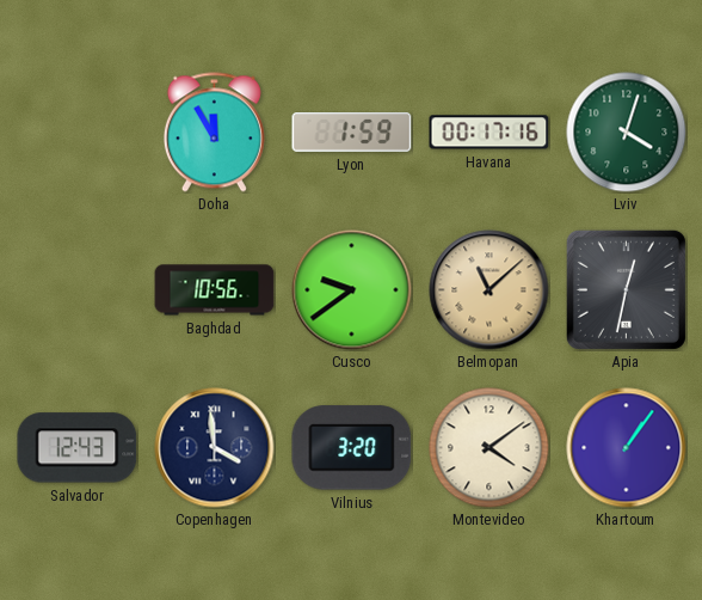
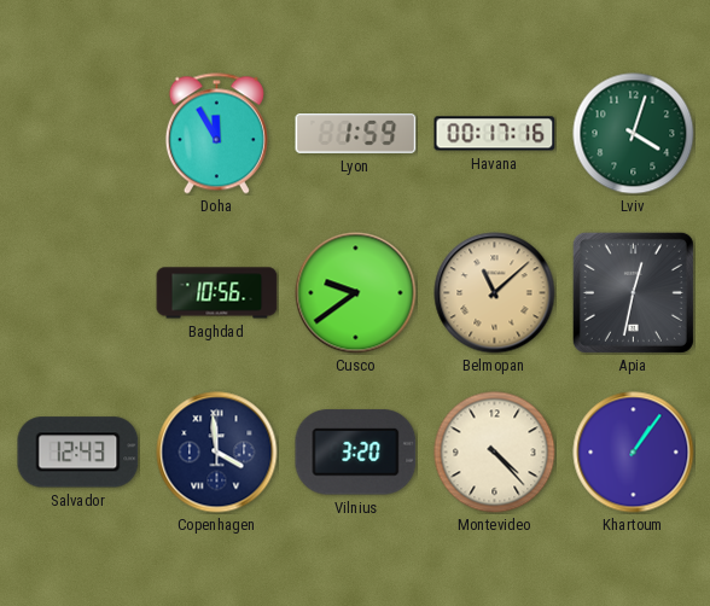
Montevideo: 4:09 -> 4:23 (495, 453)
